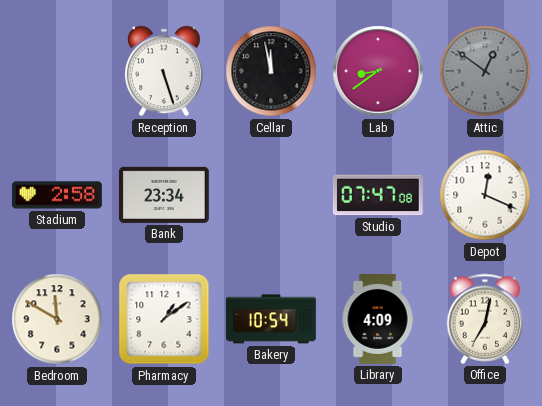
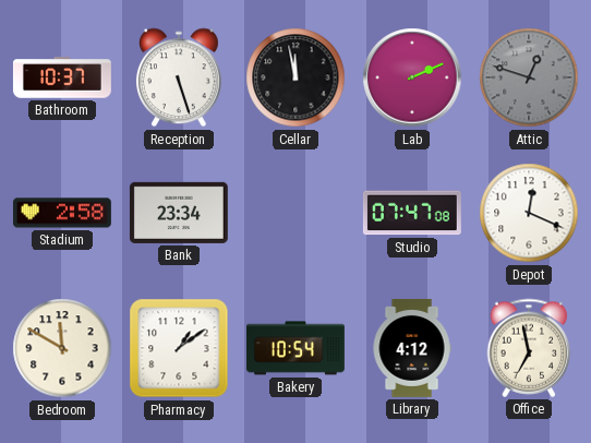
Bathroom: none -> 10:37 (62, 77)
Lab: 8:39 -> 2:11 (412, 77)
Attic: 12:51 -> 12:48 (529, 77)
Library: 4:09 -> 4:12 (412, 348)
Office: 7:02 -> 6:58 (529, 348)
